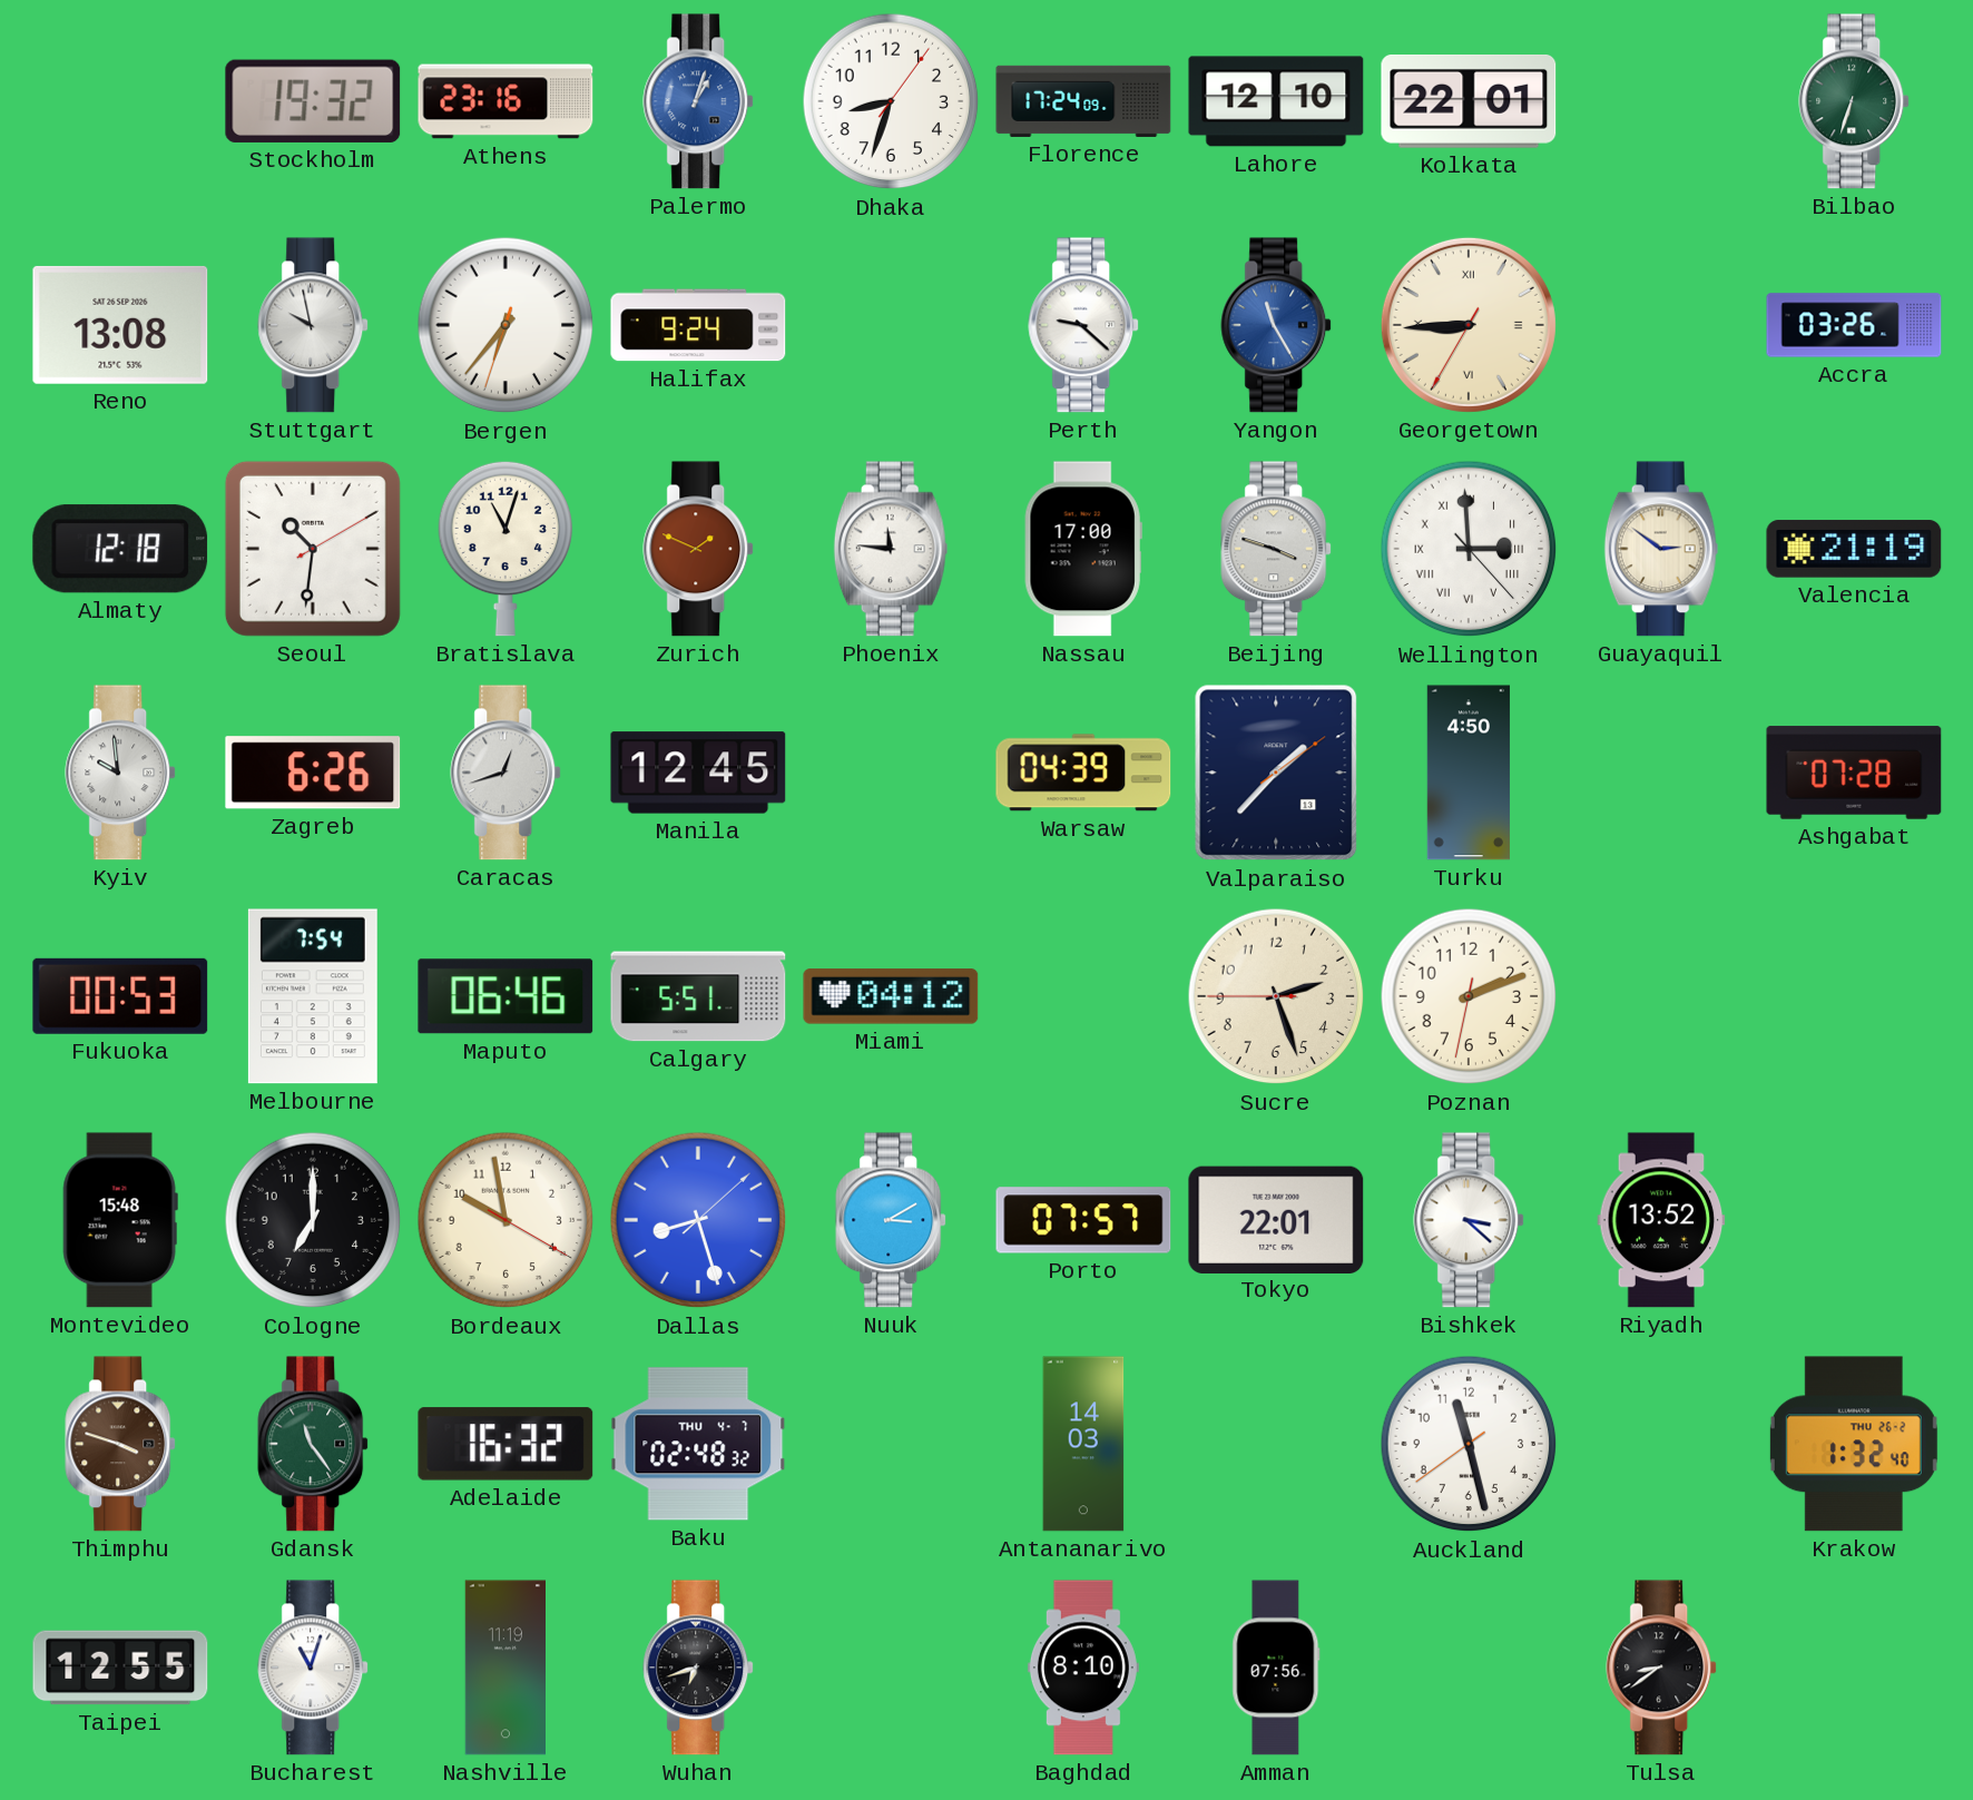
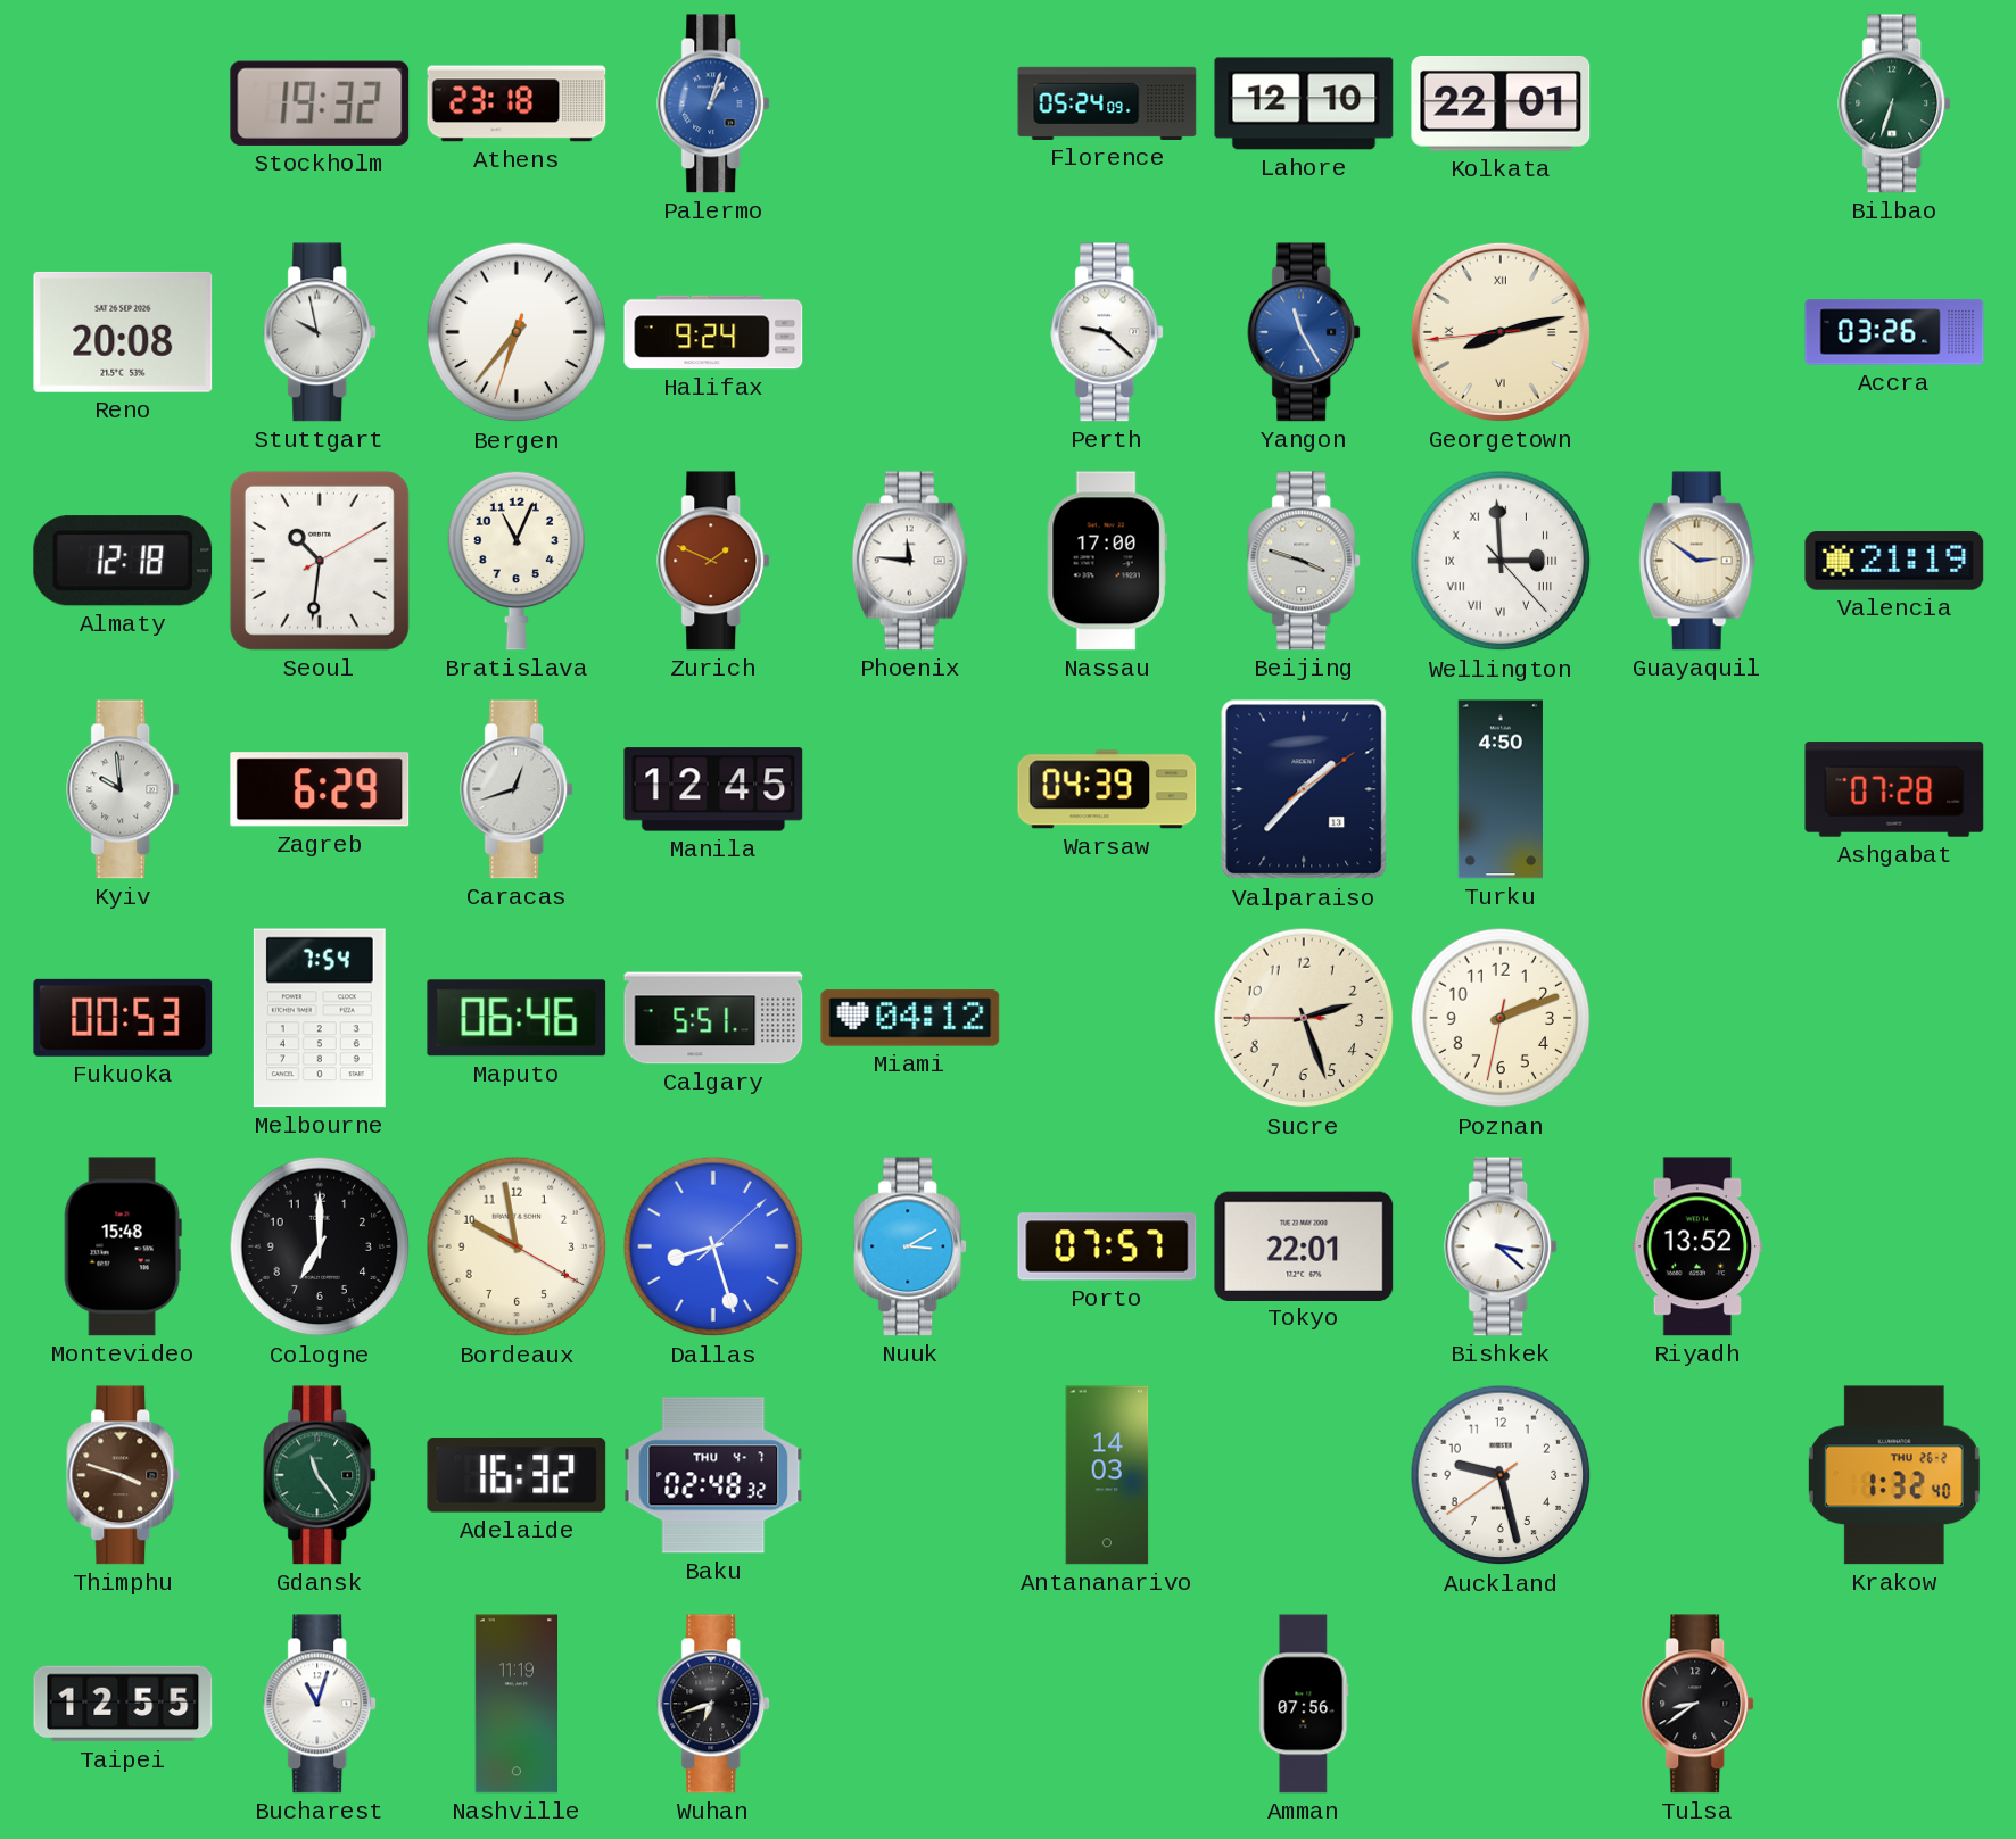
Athens: 23:16 -> 23:18 (517, 103)
Dhaka: 8:33 -> none (891, 101)
Florence: 17:24 -> 05:24 (1107, 103)
Reno: 13:08 -> 20:08 (123, 332)
Georgetown: 8:44 -> 8:12 (1501, 332)
Bratislava: 11:03 -> 11:04 (517, 561)
Zagreb: 6:26 -> 6:29 (320, 789)
Auckland: 11:27 -> 9:27 (1501, 1475)
Baghdad: 8:10 -> none (1083, 1668)
